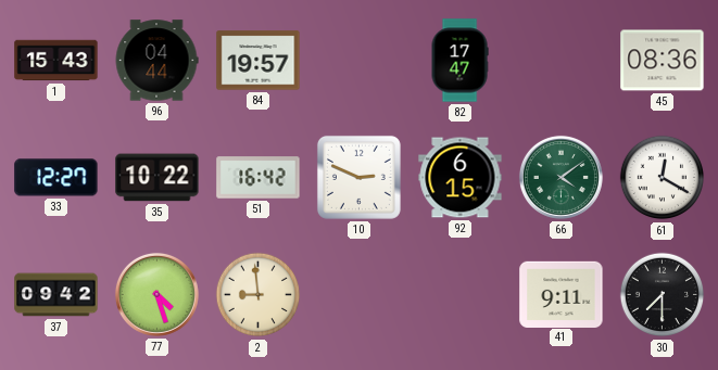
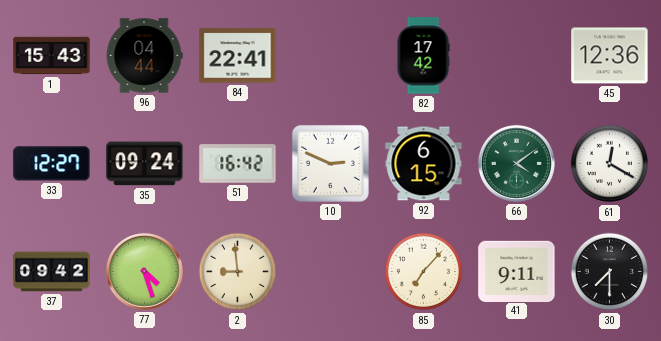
84: 19:57 -> 22:41 (238, 56)
82: 17:47 -> 17:42 (423, 56)
45: 08:36 -> 12:36 (610, 56)
35: 10:22 -> 09:24 (145, 164)
85: none -> 7:07 (424, 272)
